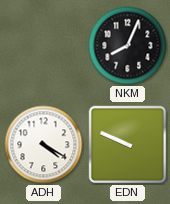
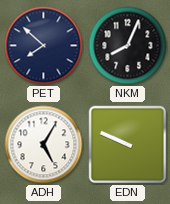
PET: none -> 7:52 (44, 46)
ADH: 4:20 -> 5:05 (44, 145)
